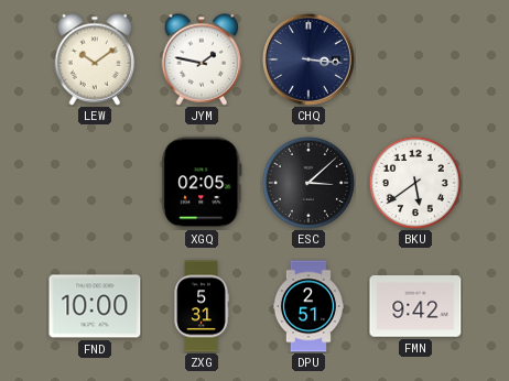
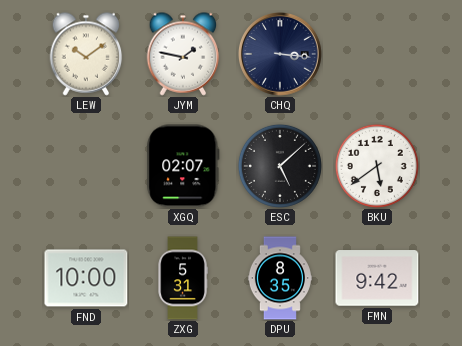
XGQ: 02:05 -> 02:07 (183, 166)
ESC: 3:08 -> 5:08 (280, 166)
DPU: 2:51 -> 8:35 (280, 278)
